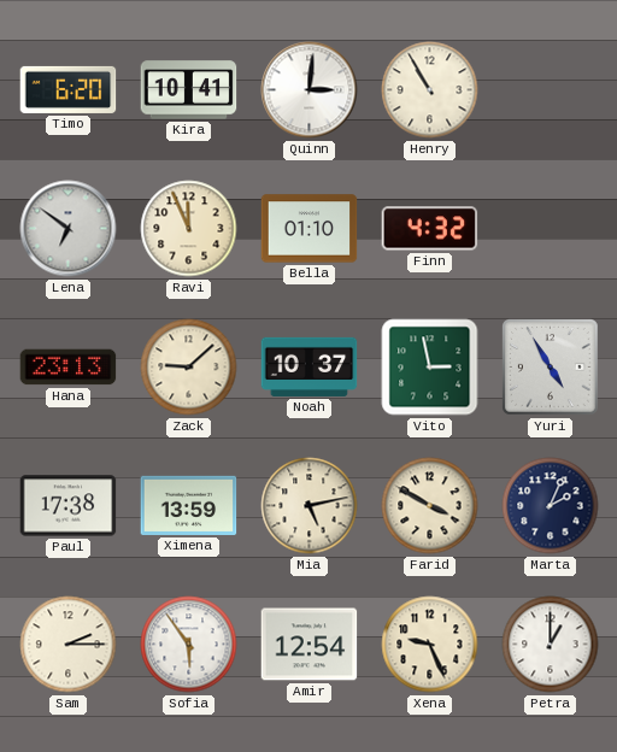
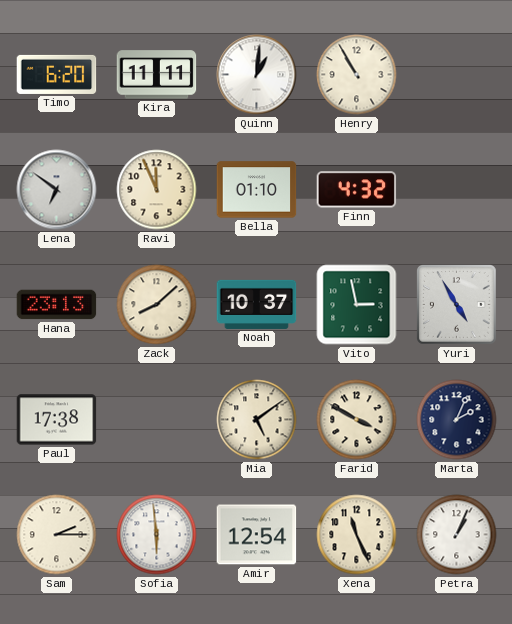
Kira: 10:41 -> 11:11 (157, 75)
Quinn: 3:01 -> 1:01 (257, 75)
Zack: 9:08 -> 8:08 (157, 305)
Ximena: 13:59 -> none (189, 505)
Mia: 5:13 -> 5:09 (257, 420)
Sofia: 5:54 -> 5:59 (157, 535)
Xena: 9:26 -> 11:26 (357, 535)
Petra: 1:00 -> 1:04 (457, 535)
